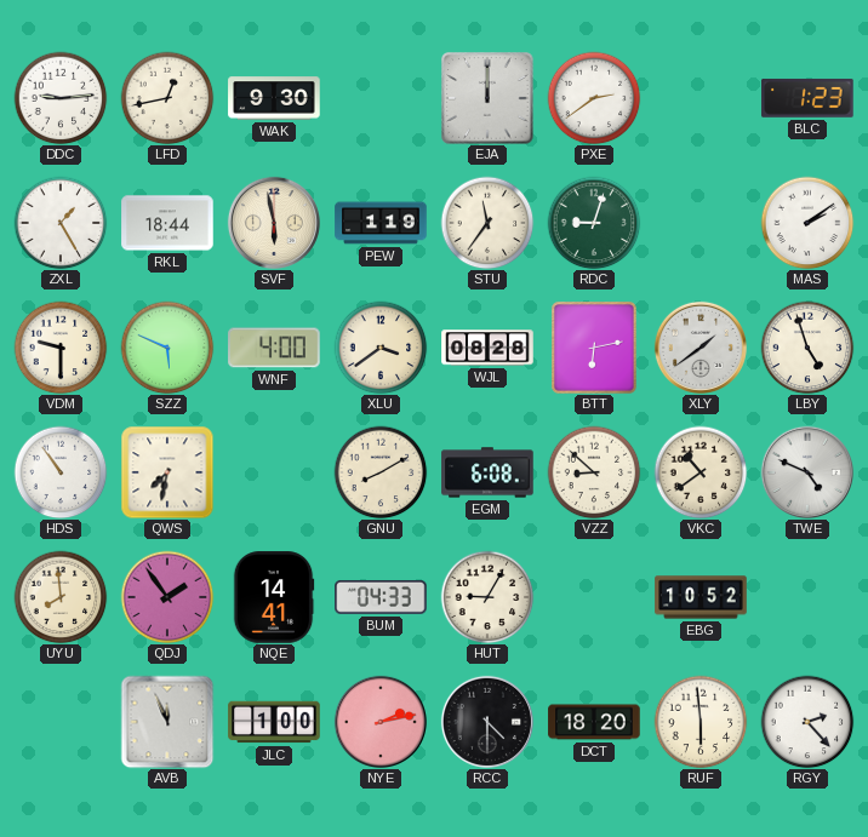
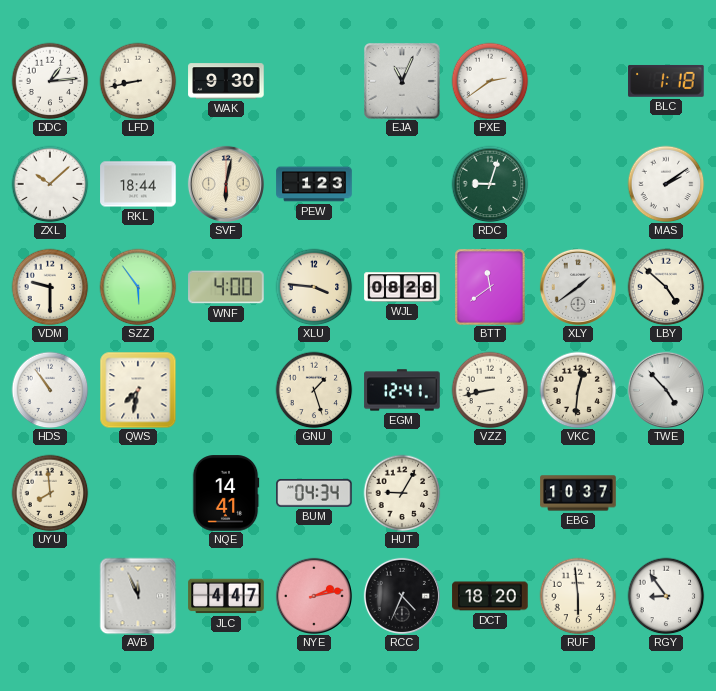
DDC: 9:14 -> 1:14 (50, 81)
LFD: 12:43 -> 8:43 (138, 81)
EJA: 12:00 -> 11:04 (402, 81)
BLC: 1:23 -> 1:18 (666, 81)
ZXL: 1:25 -> 10:08 (50, 184)
SVF: 5:58 -> 6:02 (226, 184)
PEW: 1:19 -> 1:23 (314, 184)
STU: 11:36 -> none (487, 223)
SZZ: 5:49 -> 5:54 (138, 287)
XLU: 3:39 -> 3:46 (314, 287)
BTT: 6:13 -> 11:39 (490, 287)
LBY: 4:57 -> 4:52 (666, 287)
GNU: 8:10 -> 1:27 (314, 390)
EGM: 6:08 -> 12:41 (402, 390)
VZZ: 8:52 -> 8:43 (490, 390)
VKC: 10:39 -> 12:31 (578, 390)
TWE: 4:49 -> 4:53 (666, 390)
QDJ: 1:54 -> none (167, 597)
BUM: 04:33 -> 04:34 (314, 493)
EBG: 10:52 -> 10:37 (578, 493)
JLC: 1:00 -> 4:47 (226, 596)
RCC: 4:30 -> 4:34 (402, 596)
RGY: 2:23 -> 8:54 (666, 596)
